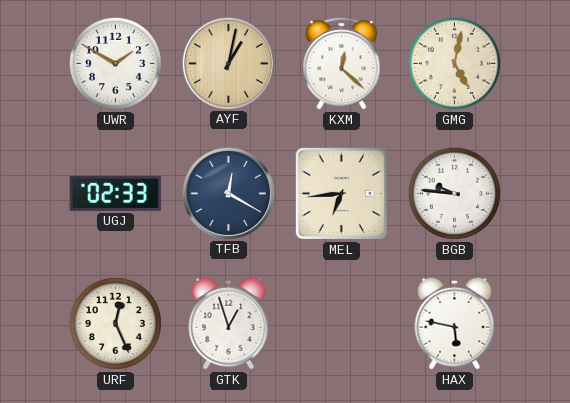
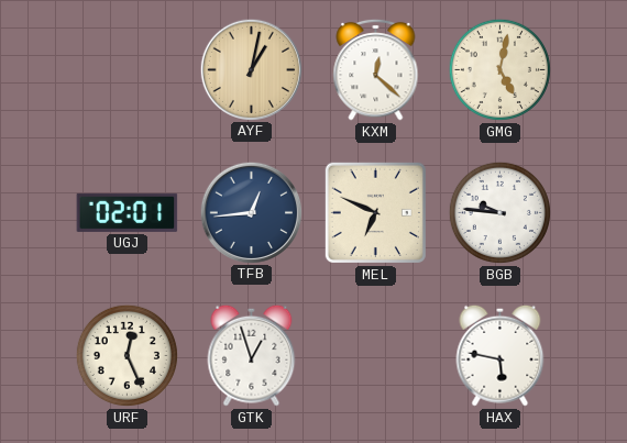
UWR: 1:50 -> none (115, 63)
UGJ: 02:33 -> 02:01 (128, 212)
TFB: 12:20 -> 12:44 (251, 212)
MEL: 6:44 -> 6:49 (375, 212)
